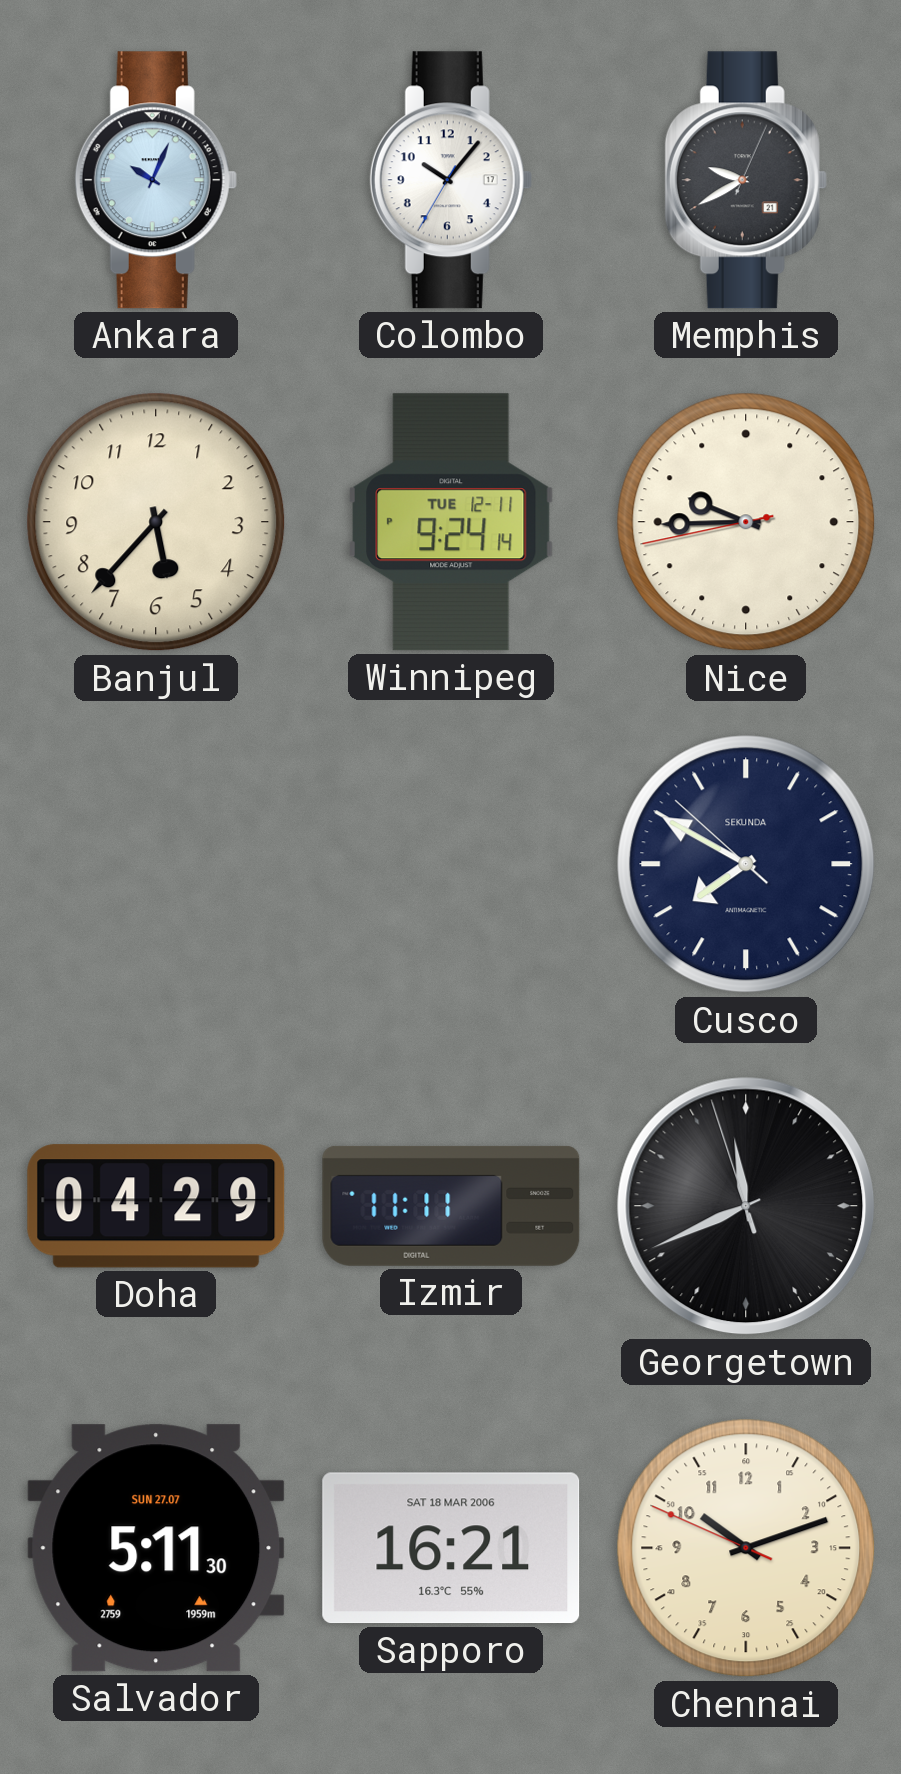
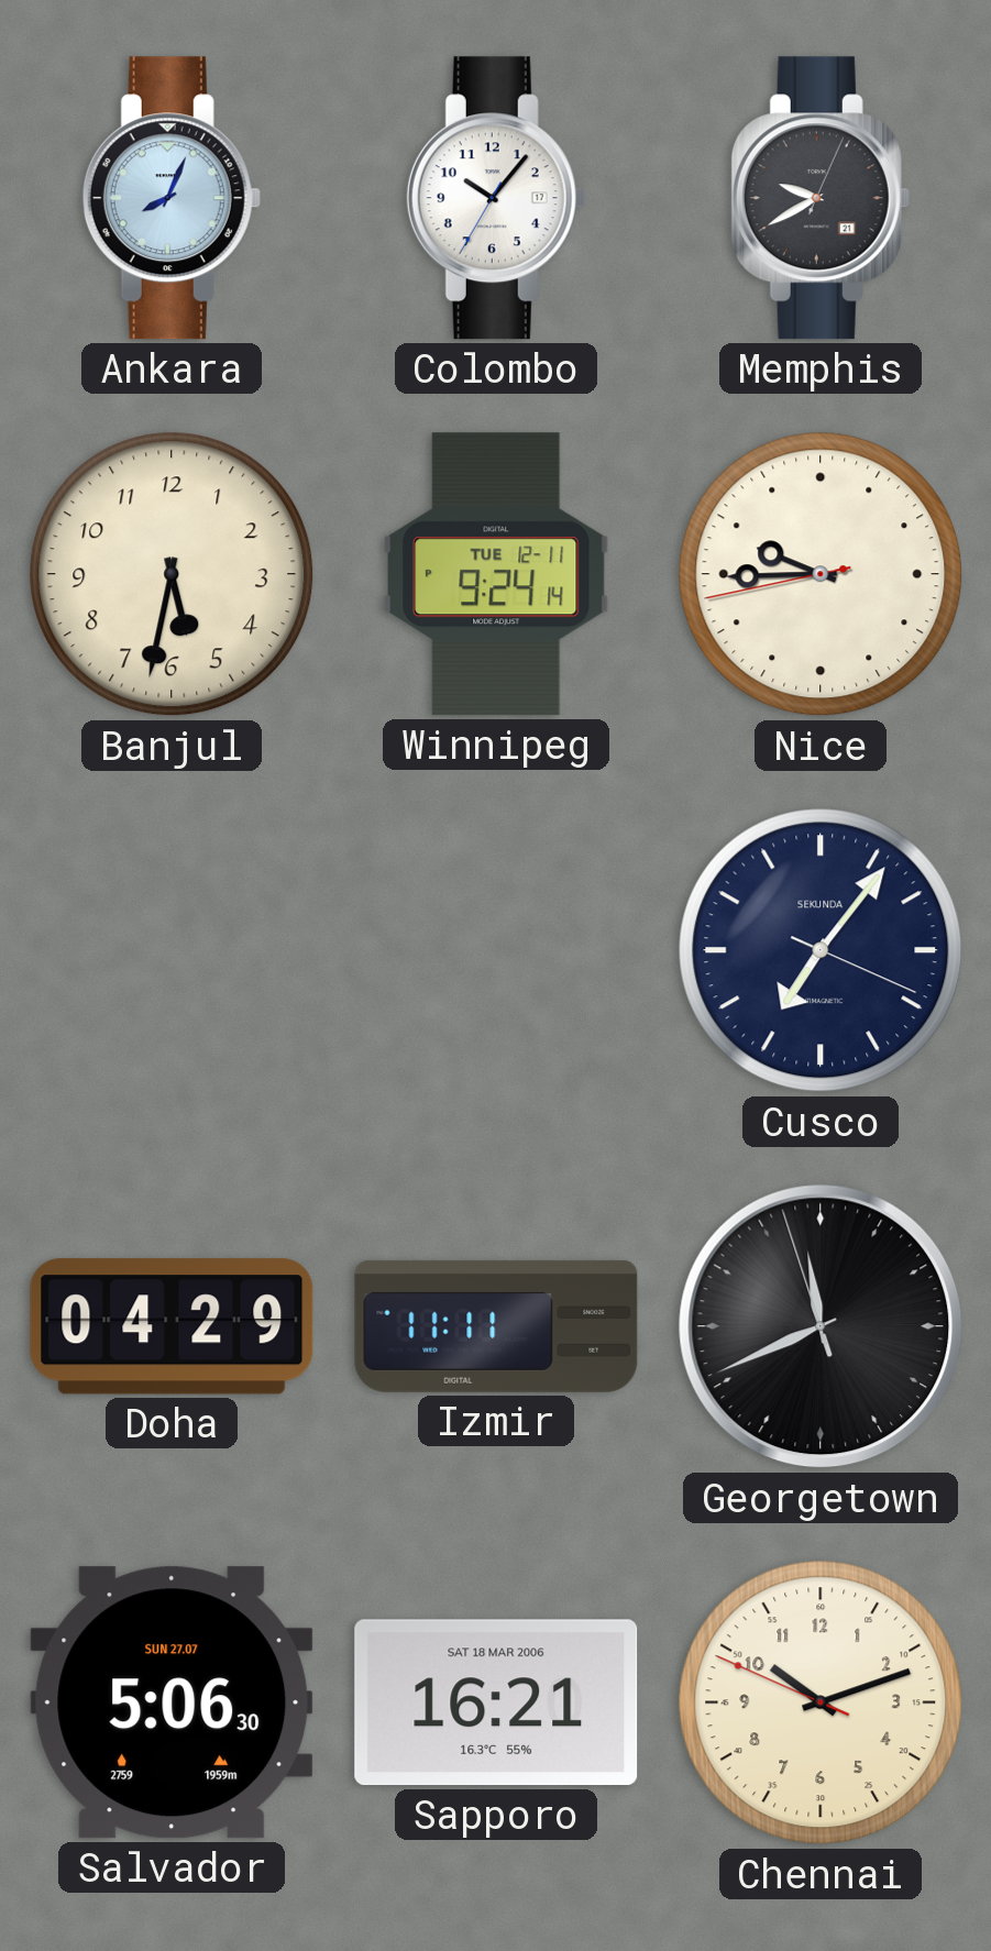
Ankara: 10:04 -> 8:04 (172, 198)
Banjul: 5:37 -> 5:32 (172, 574)
Cusco: 7:49 -> 7:06 (821, 950)
Salvador: 5:11 -> 5:06 (172, 1702)
